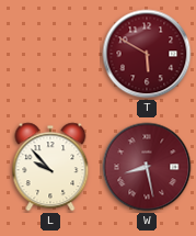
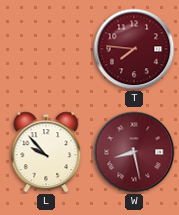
T: 5:50 -> 7:46 (134, 49)
